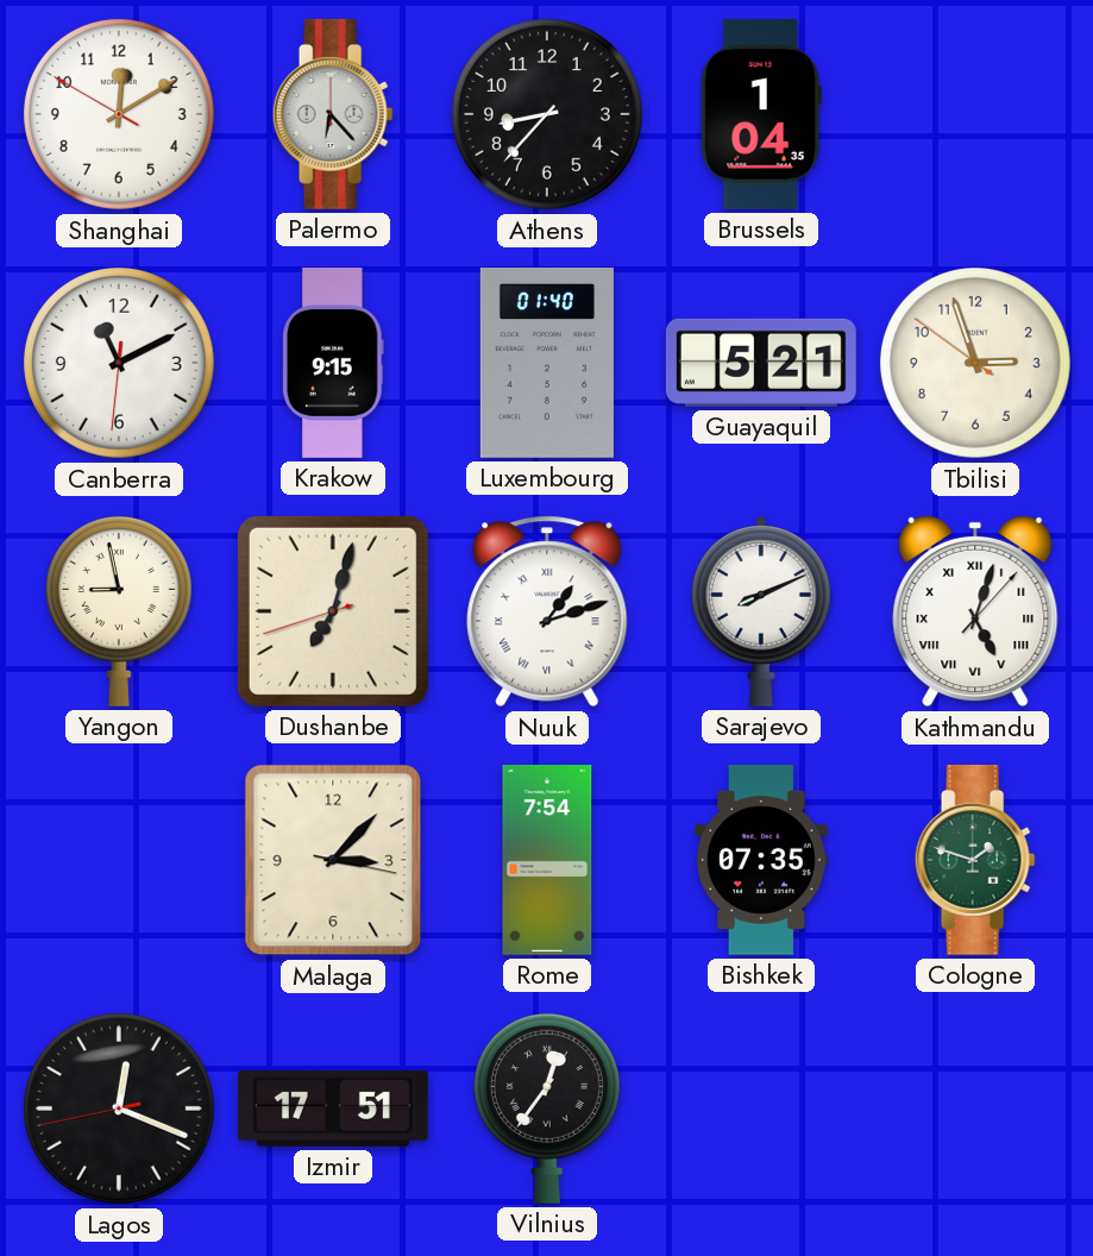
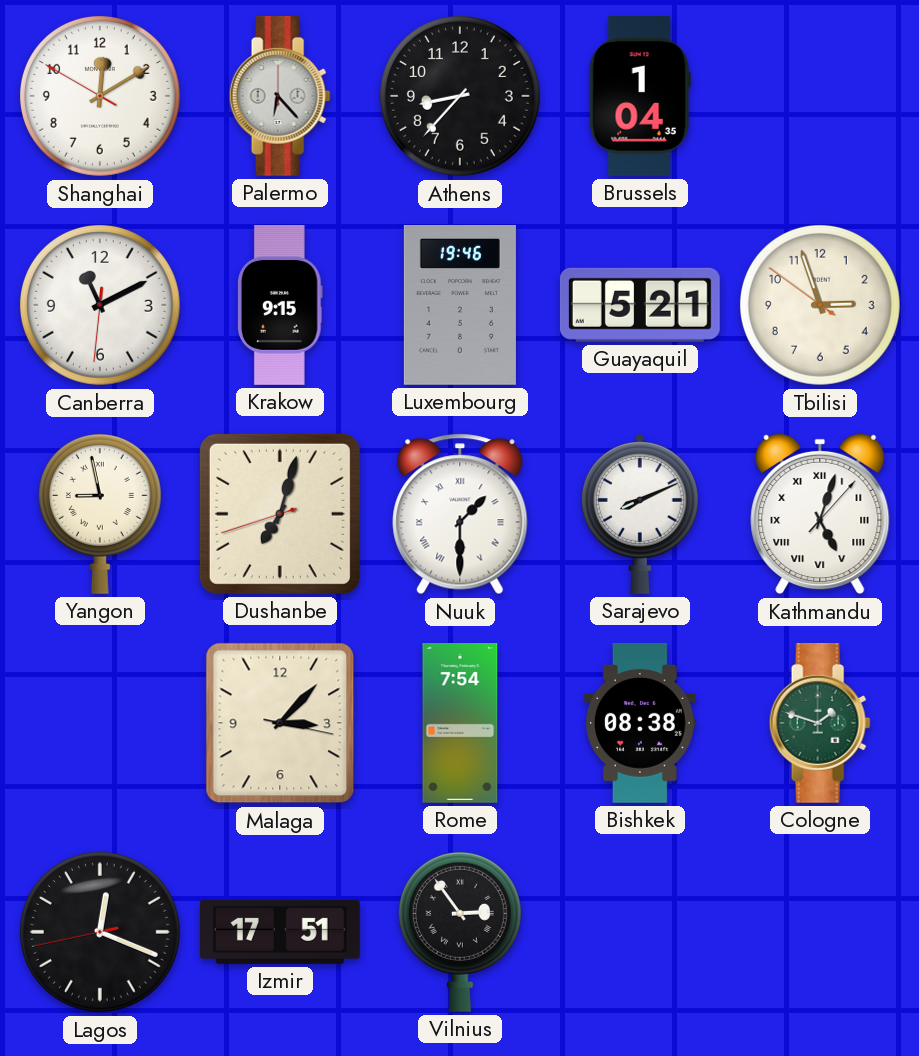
Luxembourg: 01:40 -> 19:46 (460, 306)
Nuuk: 1:12 -> 1:30 (460, 514)
Bishkek: 07:35 -> 08:38 (640, 723)
Vilnius: 12:36 -> 2:54 (460, 932)
